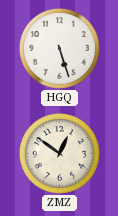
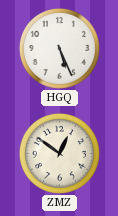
HGQ: 5:27 -> 5:26 (59, 48)
